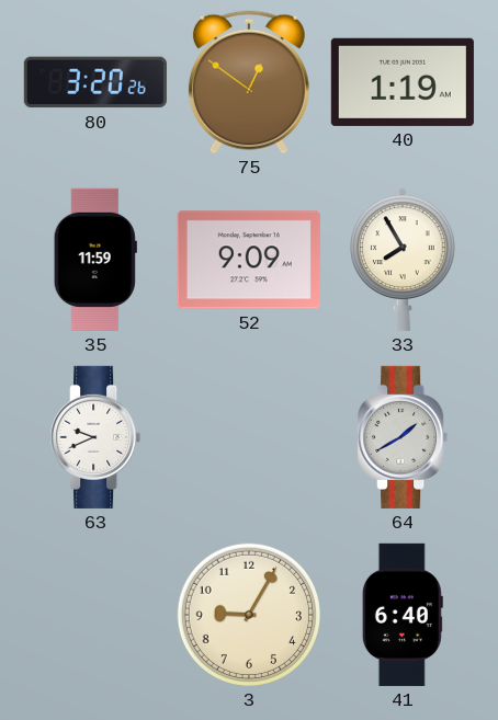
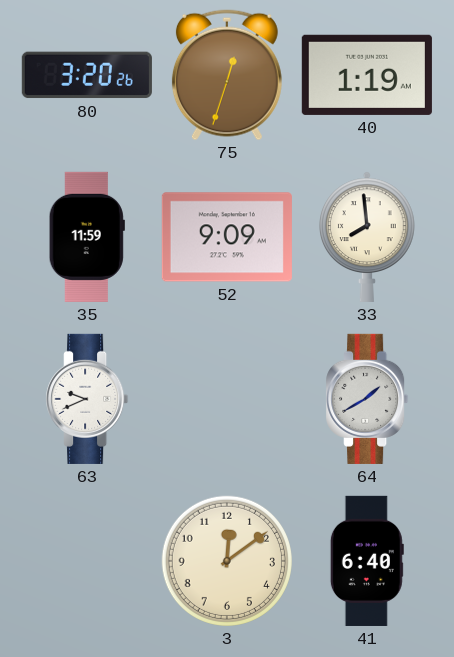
75: 12:51 -> 12:33 (227, 75)
33: 7:55 -> 7:59 (368, 237)
3: 9:05 -> 12:09 (227, 561)
